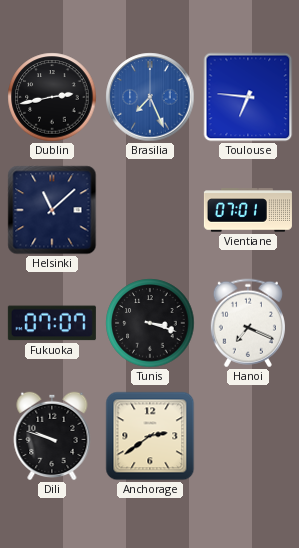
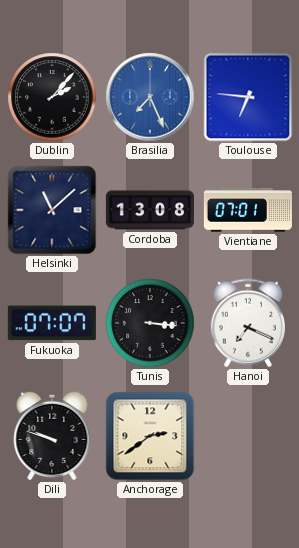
Dublin: 2:43 -> 2:07 (52, 97)
Cordoba: none -> 13:08 (150, 210)
Tunis: 3:18 -> 3:16 (150, 323)
